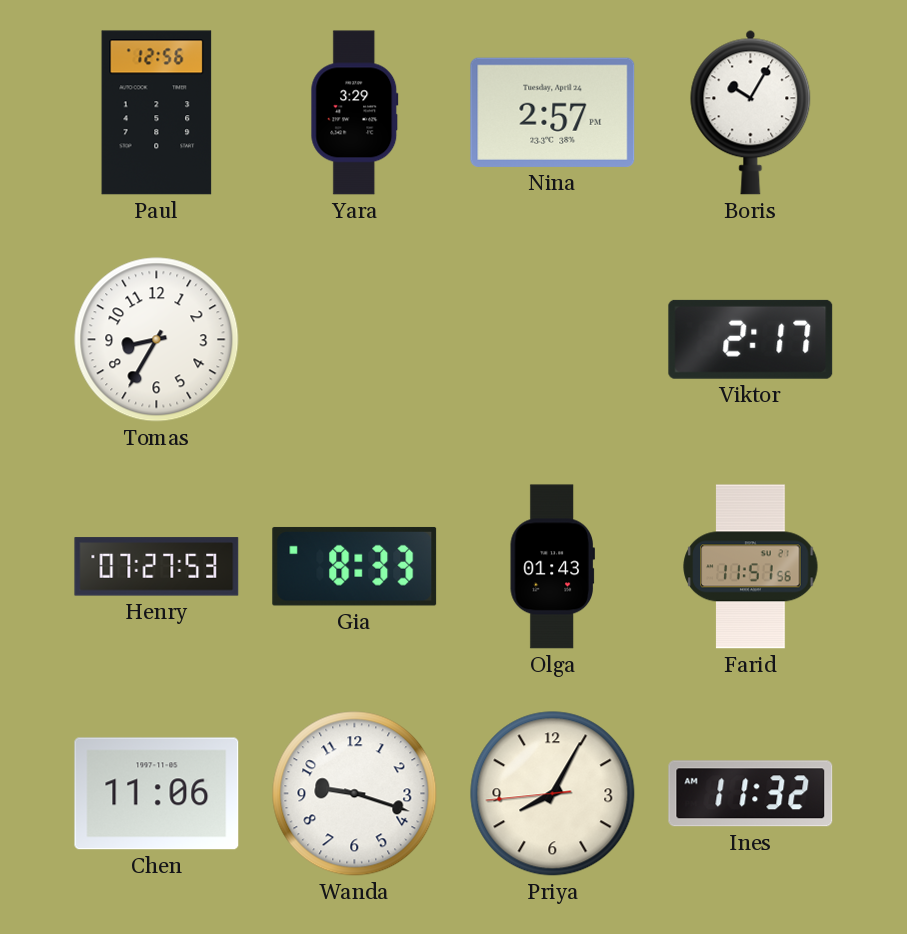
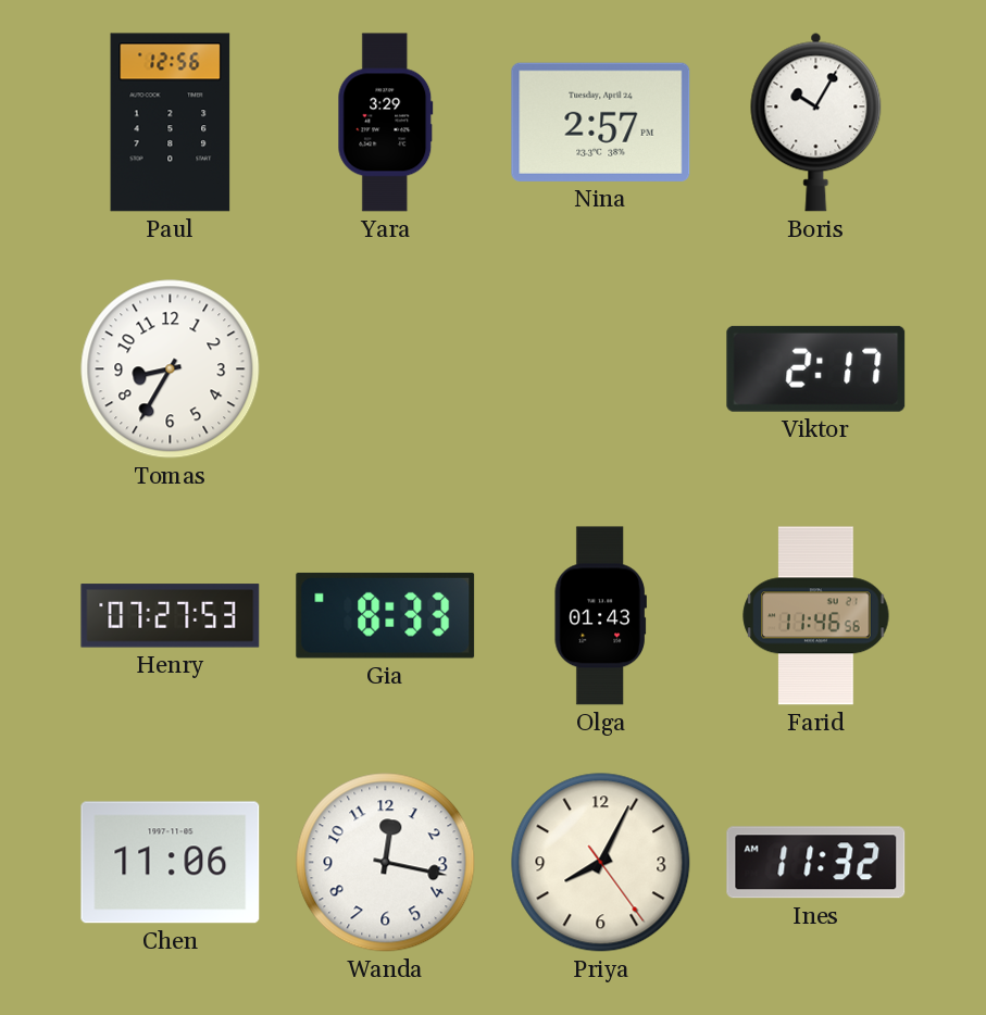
Farid: 11:51 -> 11:46 (816, 616)
Wanda: 9:18 -> 12:17 (386, 863)
Priya: 8:04:44 -> 8:04:24 (601, 863)
